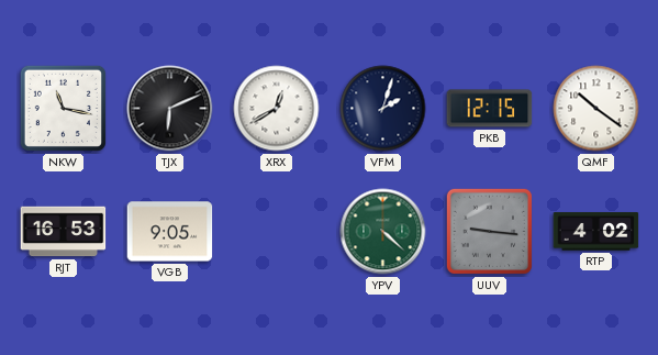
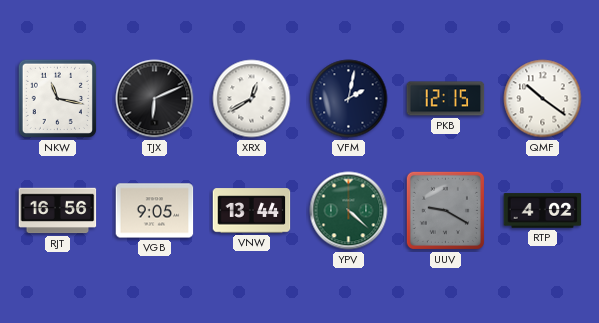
VFM: 2:03 -> 2:02 (349, 99)
RJT: 16:53 -> 16:56 (58, 211)
VNW: none -> 13:44 (252, 211)
UUV: 9:16 -> 9:20 (445, 210)
